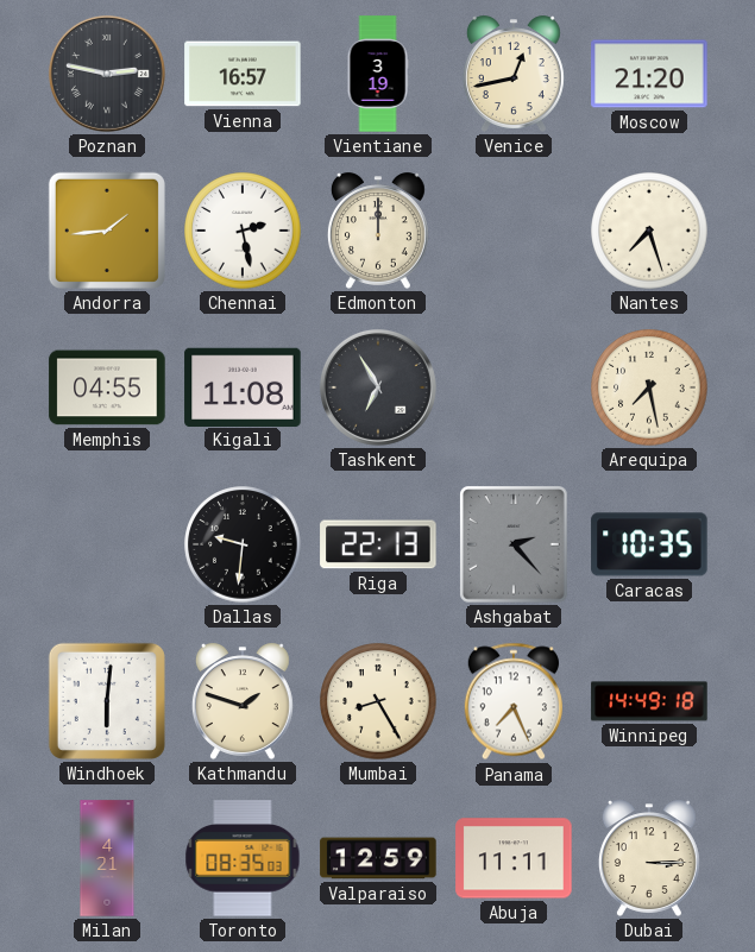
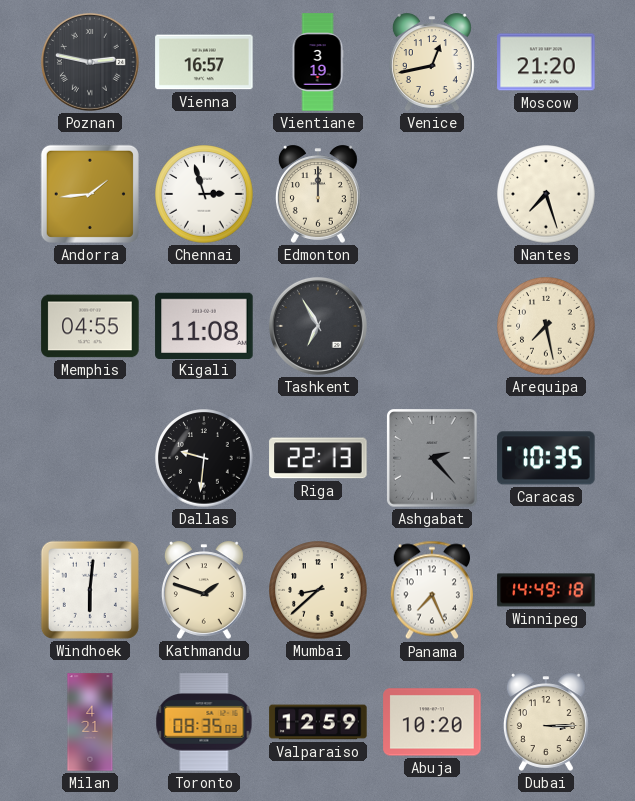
Chennai: 2:28 -> 2:57 (204, 194)
Mumbai: 8:25 -> 8:38 (318, 590)
Abuja: 11:11 -> 10:20 (432, 722)
